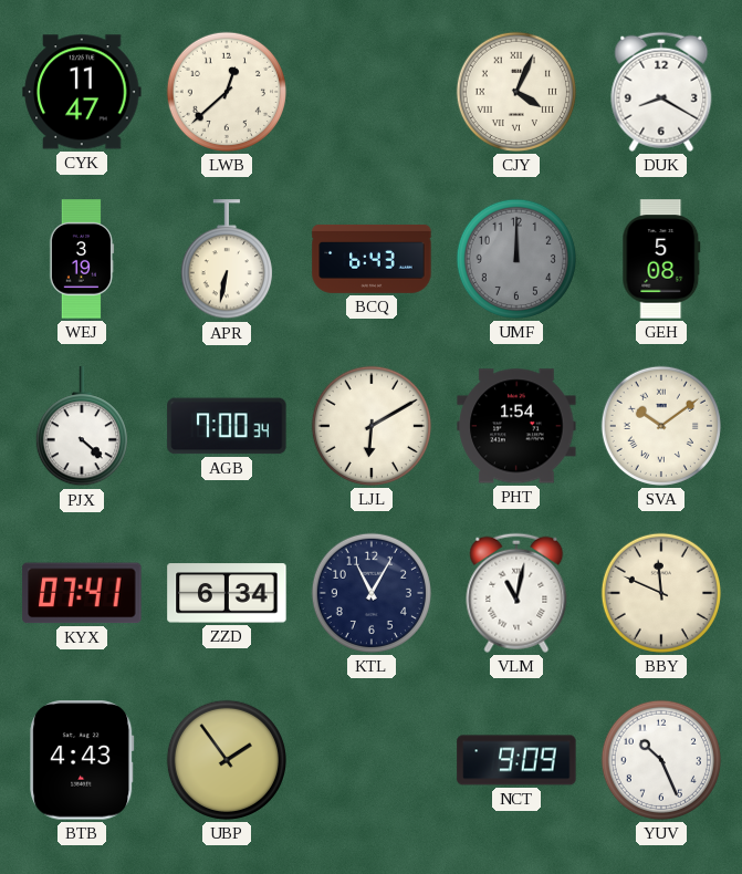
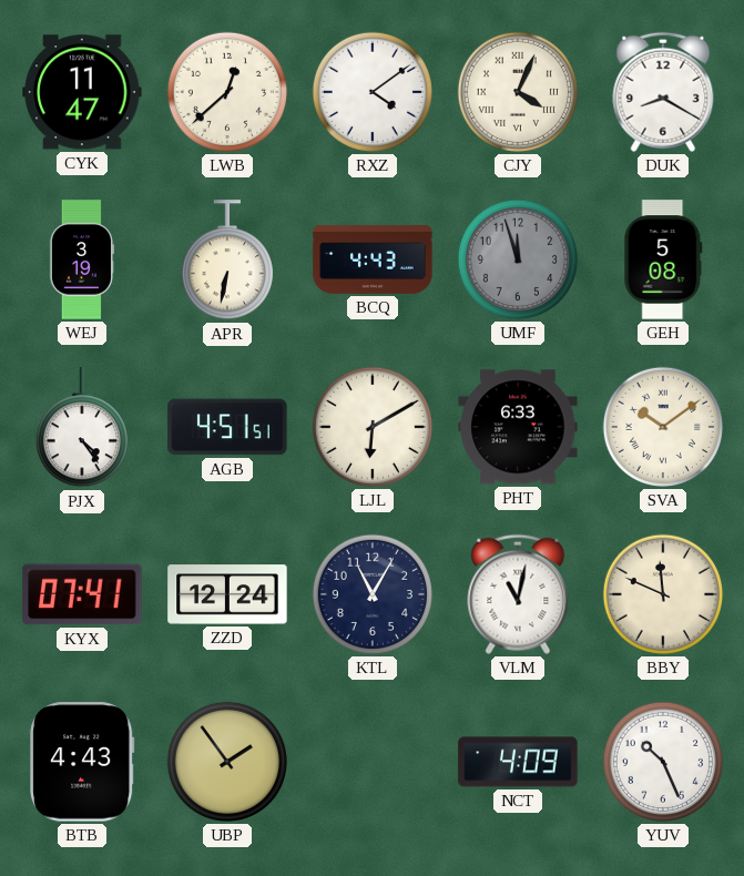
RXZ: none -> 4:09 (373, 92)
BCQ: 6:43 -> 4:43 (373, 259)
UMF: 12:00 -> 11:57 (518, 259)
PJX: 4:22 -> 4:24 (82, 428)
AGB: 7:00 -> 4:51 (227, 427)
PHT: 1:54 -> 6:33 (518, 427)
ZZD: 6:34 -> 12:24 (227, 594)
NCT: 9:09 -> 4:09 (518, 762)
